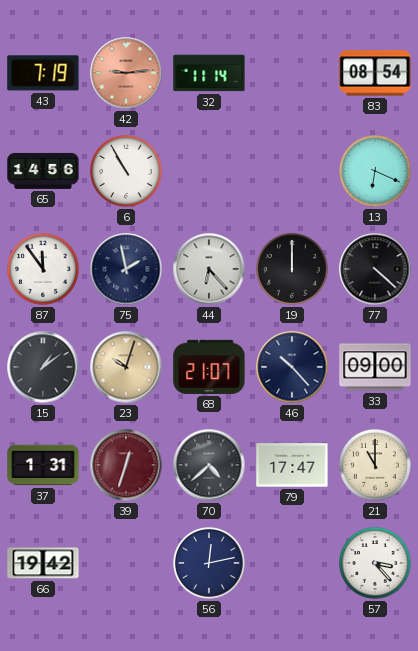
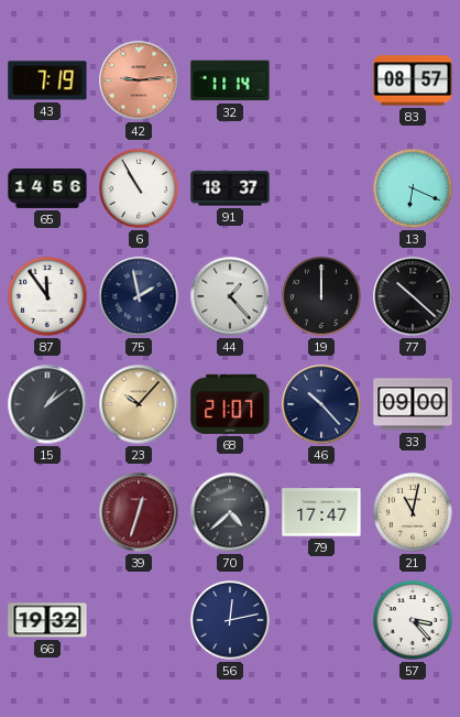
83: 08:54 -> 08:57 (413, 80)
91: none -> 18:37 (230, 188)
44: 6:23 -> 1:23 (230, 296)
77: 4:22 -> 10:22 (413, 296)
23: 10:03 -> 10:07 (139, 404)
37: 1:31 -> none (43, 465)
21: 11:00 -> 11:02 (413, 512)
66: 19:42 -> 19:32 (47, 620)
